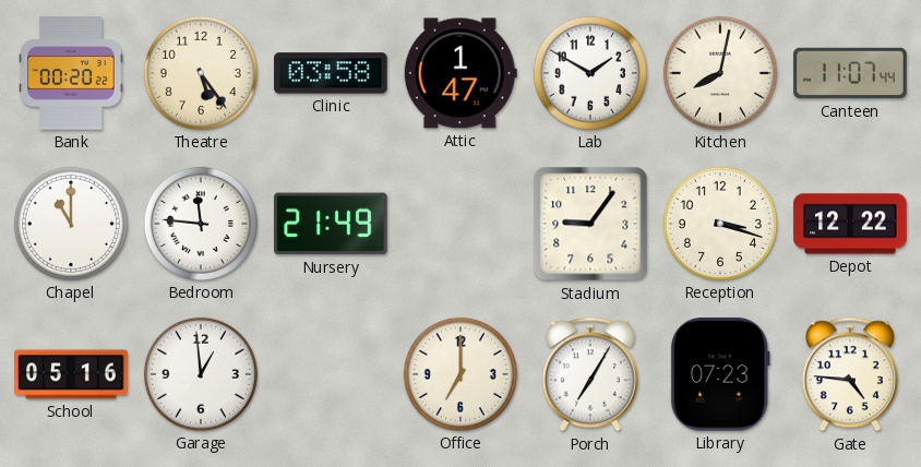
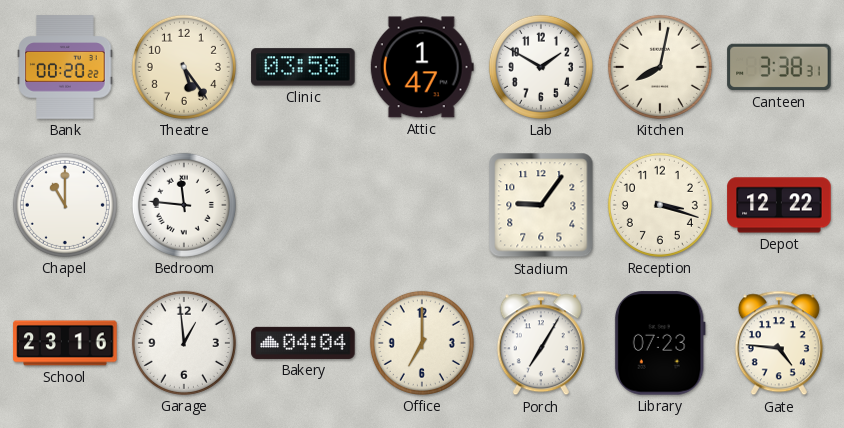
Canteen: 11:07 -> 3:38 (779, 67)
Nursery: 21:49 -> none (331, 224)
School: 05:16 -> 23:16 (65, 343)
Bakery: none -> 04:04 (303, 343)
